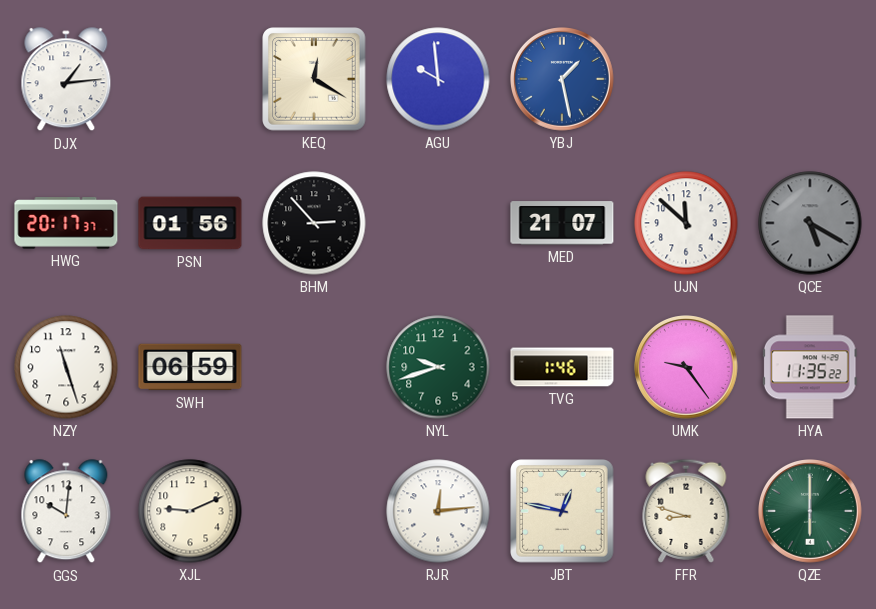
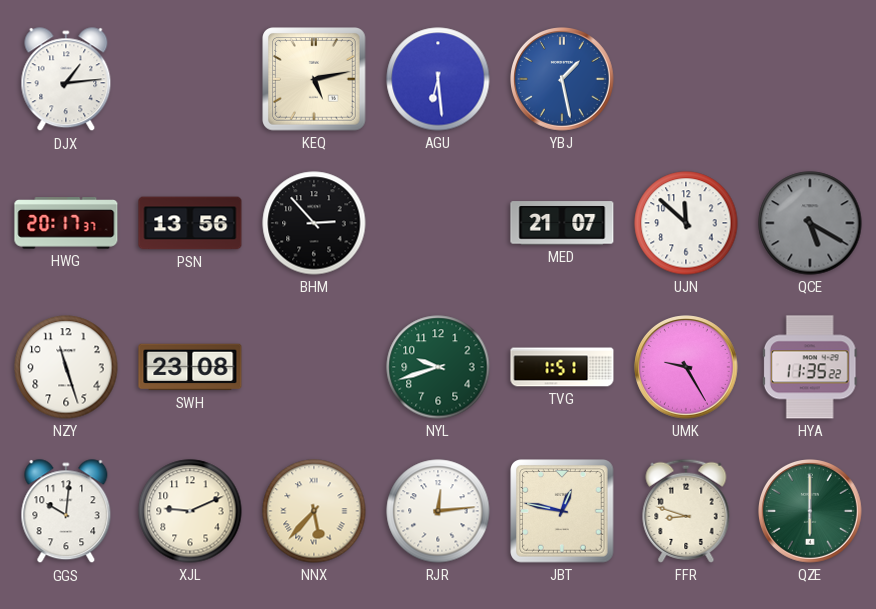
KEQ: 12:20 -> 5:13 (314, 79)
AGU: 9:59 -> 6:29 (438, 79)
PSN: 01:56 -> 13:56 (190, 223)
SWH: 06:59 -> 23:08 (190, 367)
TVG: 1:46 -> 1:51 (562, 367)
UMK: 9:24 -> 9:25 (687, 368)
NNX: none -> 5:37 (314, 511)
